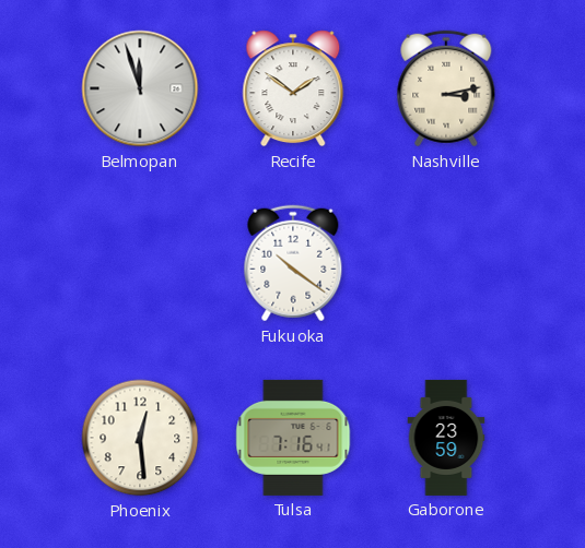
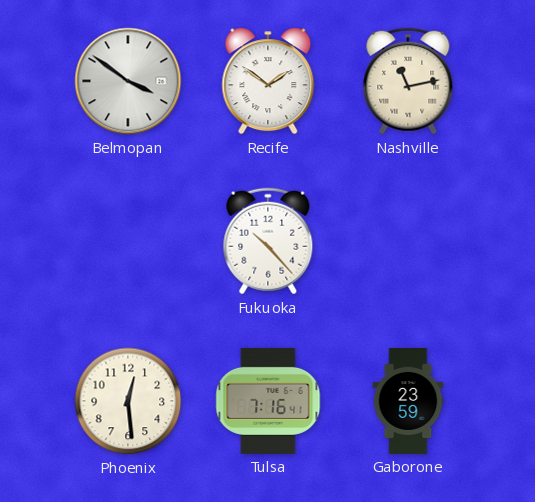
Belmopan: 11:57 -> 3:51 (128, 81)
Nashville: 3:13 -> 11:13 (408, 81)
Fukuoka: 10:21 -> 10:23 (268, 241)
